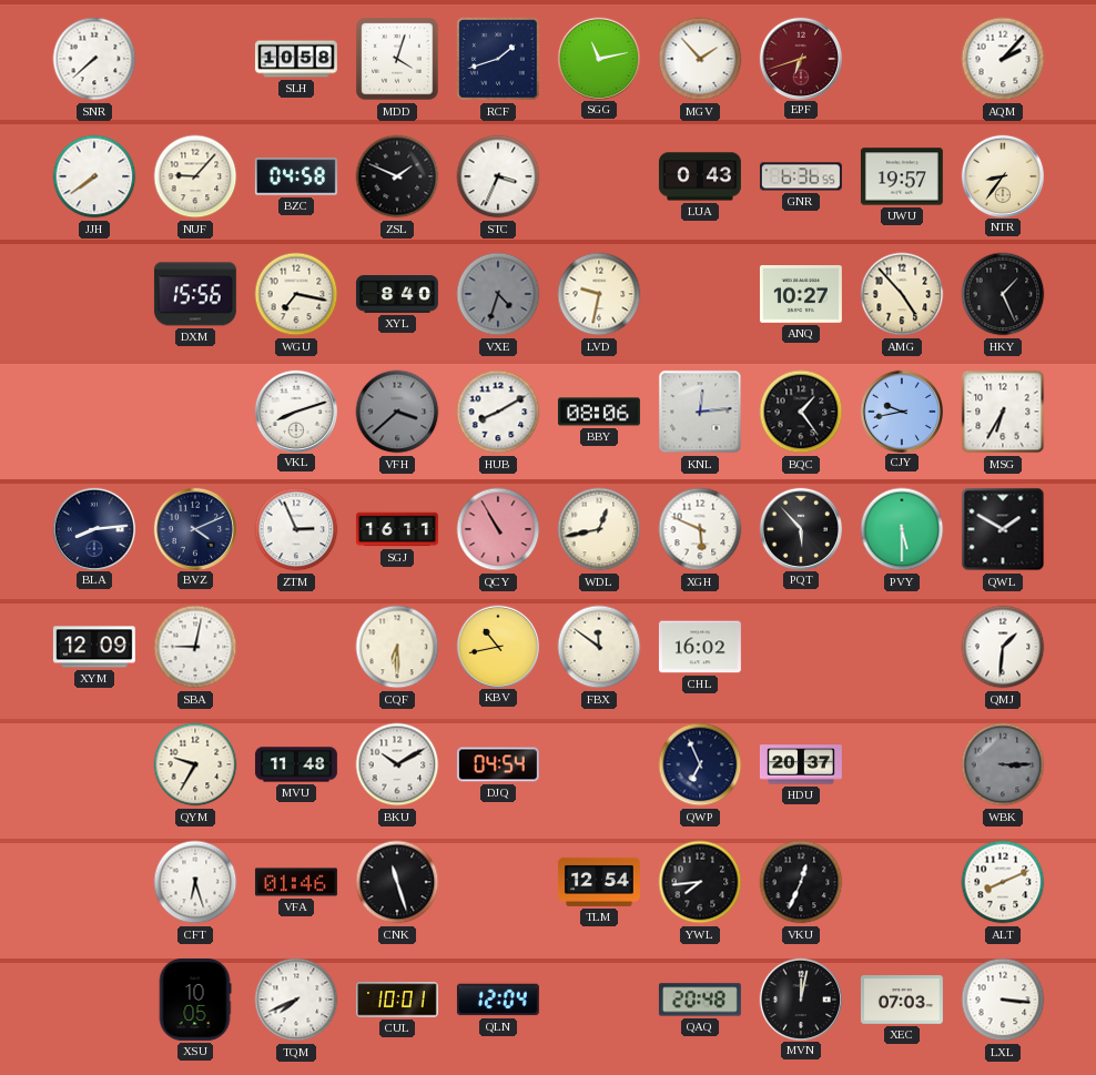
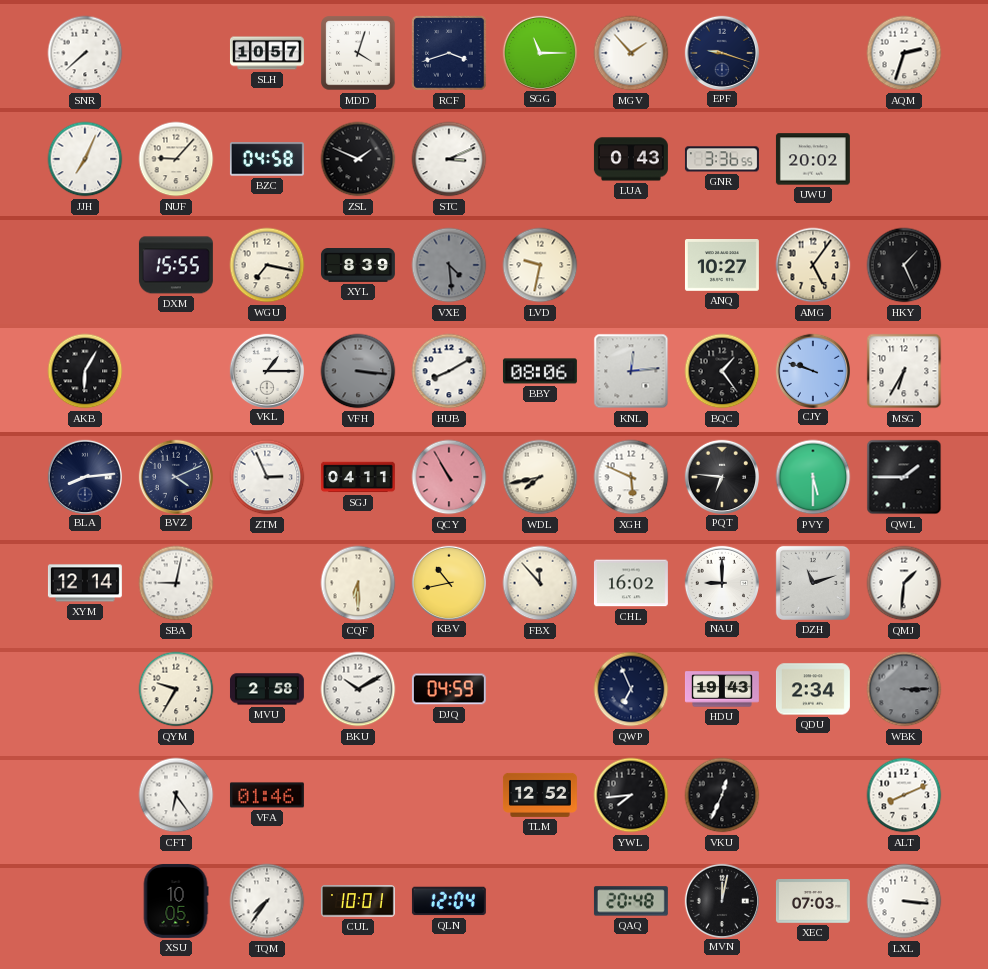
SLH: 10:58 -> 10:57 (267, 53)
RCF: 1:42 -> 3:42 (449, 53)
SGG: 11:13 -> 11:15 (539, 52)
EPF: 6:42 -> 9:18 (721, 52)
EPF dial: burgundy -> navy (721, 52)
AQM: 2:07 -> 2:33 (904, 53)
JJH: 7:39 -> 7:04 (85, 159)
STC: 3:34 -> 3:11 (449, 159)
GNR: 6:36 -> 3:36 (722, 159)
UWU: 19:57 -> 20:02 (813, 159)
NTR: 8:36 -> none (1002, 175)
DXM: 15:56 -> 15:55 (176, 265)
XYL: 8:40 -> 8:39 (358, 266)
VXE: 4:33 -> 4:29 (449, 265)
AMG: 4:53 -> 5:06 (813, 265)
AKB: none -> 6:05 (85, 371)
VKL: 8:12 -> 1:15 (266, 370)
VFH: 3:38 -> 3:16 (358, 371)
CJY: 9:43 -> 9:48 (812, 370)
SGJ: 16:11 -> 04:11 (358, 477)
WDL: 12:43 -> 7:43 (540, 477)
PQT: 5:53 -> 6:46 (721, 476)
QWL: 1:50 -> 1:45 (904, 477)
XYM: 12:09 -> 12:14 (85, 583)
FBX: 11:51 -> 11:53 (540, 583)
NAU: none -> 9:00 (721, 582)
DZH: none -> 11:12 (813, 583)
MVU: 11:48 -> 2:58 (267, 689)
DJQ: 04:54 -> 04:59 (449, 689)
HDU: 20:37 -> 19:43 (722, 689)
QDU: none -> 2:34 (813, 689)
CFT: 6:27 -> 6:24 (176, 795)
CNK: 11:27 -> none (397, 882)
TLM: 12:54 -> 12:52 (540, 795)
TQM: 7:41 -> 7:36 (267, 901)
